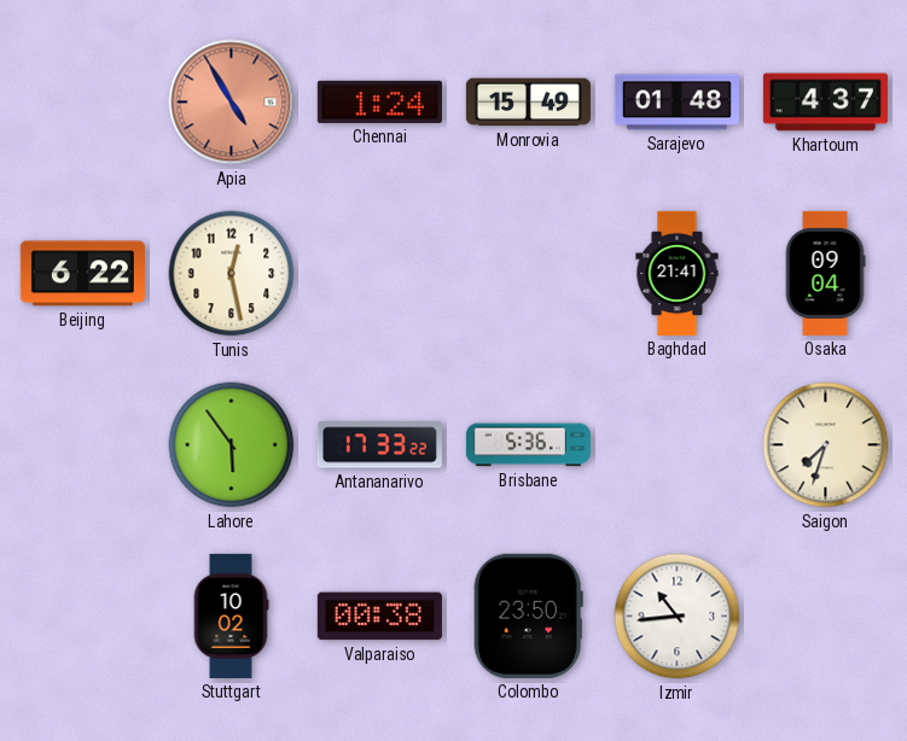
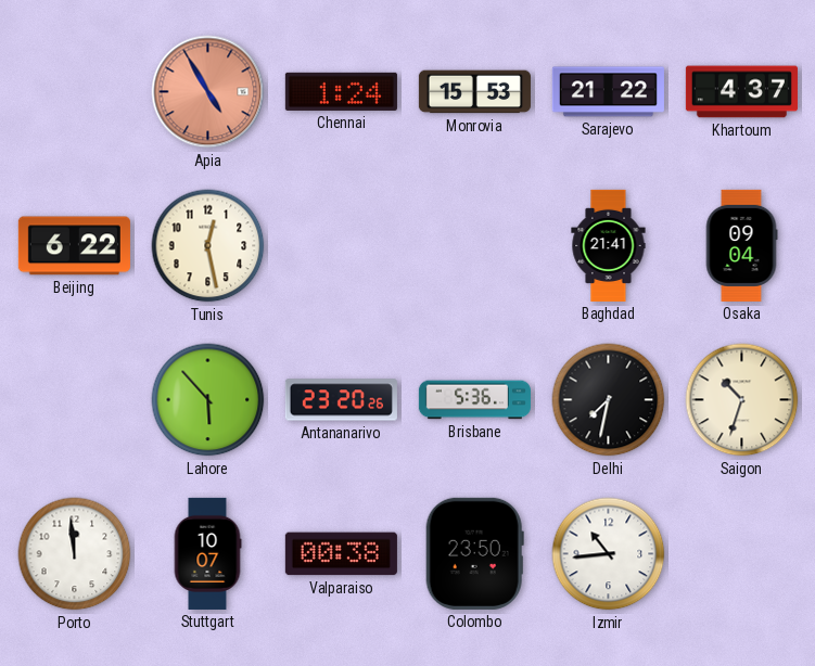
Monrovia: 15:49 -> 15:53 (474, 92)
Sarajevo: 01:48 -> 21:22 (608, 92)
Lahore: 5:54 -> 5:53 (208, 400)
Antananarivo: 17:33 -> 23:20 (341, 400)
Delhi: none -> 7:32 (609, 400)
Saigon: 7:33 -> 10:33 (742, 400)
Porto: none -> 11:59 (75, 554)
Stuttgart: 10:02 -> 10:07 (207, 553)
